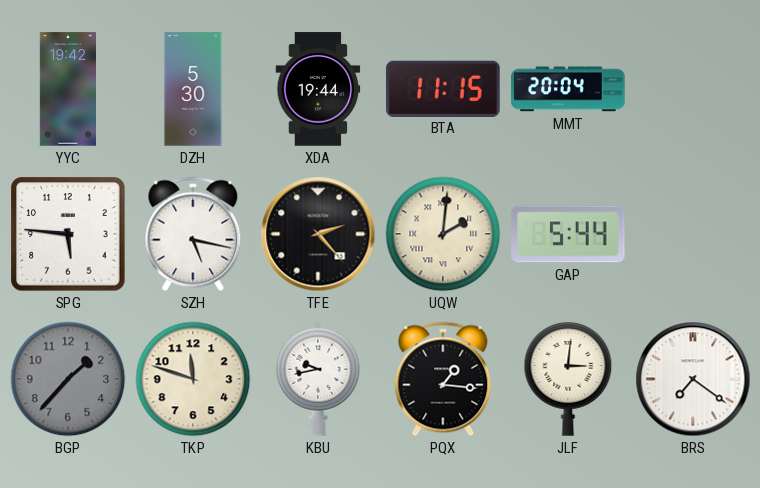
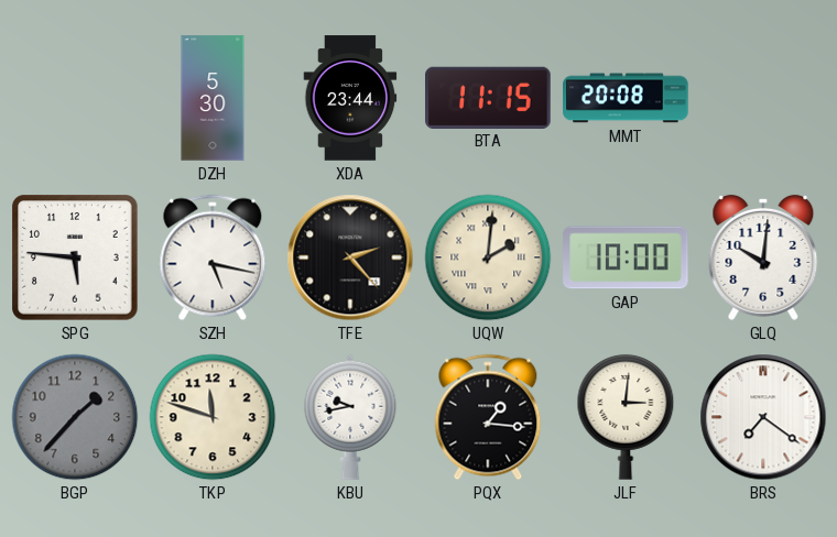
YYC: 19:42 -> none (67, 89)
XDA: 19:44 -> 23:44 (350, 98)
MMT: 20:04 -> 20:08 (626, 98)
GAP: 5:44 -> 10:00 (626, 257)
GLQ: none -> 10:01 (763, 257)
